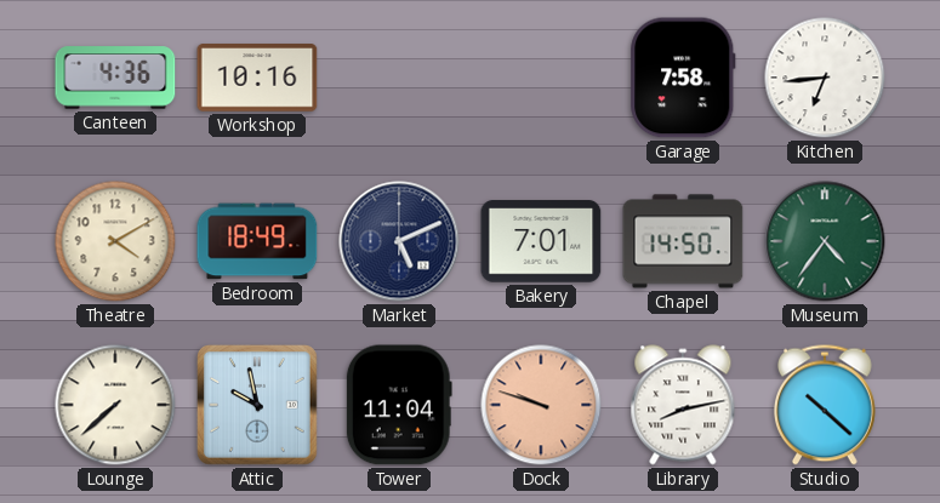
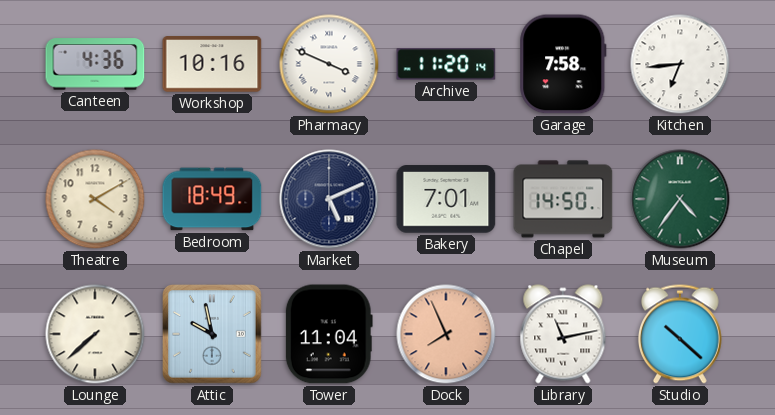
Pharmacy: none -> 3:49 (329, 64)
Archive: none -> 11:20 (446, 64)
Dock: 9:48 -> 7:56 (446, 334)
Library: 8:13 -> 11:13 (563, 334)
